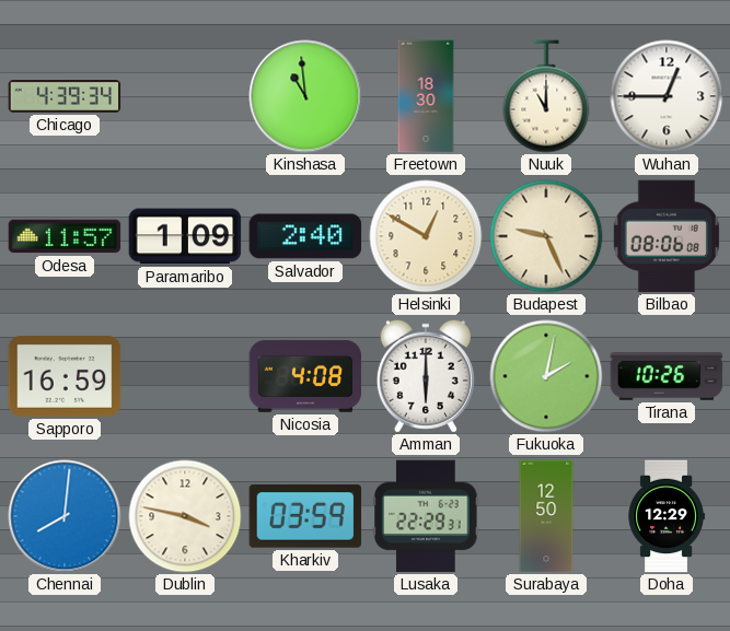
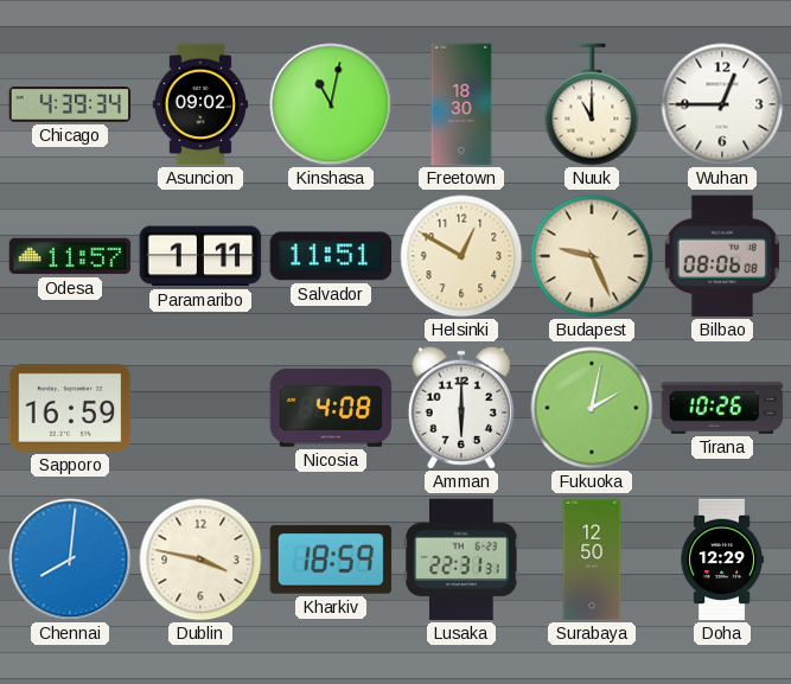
Asuncion: none -> 09:02 (200, 104)
Kinshasa: 10:59 -> 11:02 (331, 104)
Paramaribo: 1:09 -> 1:11 (200, 256)
Salvador: 2:40 -> 11:51 (331, 256)
Kharkiv: 03:59 -> 18:59 (331, 560)
Lusaka: 22:29 -> 22:31 (461, 560)
